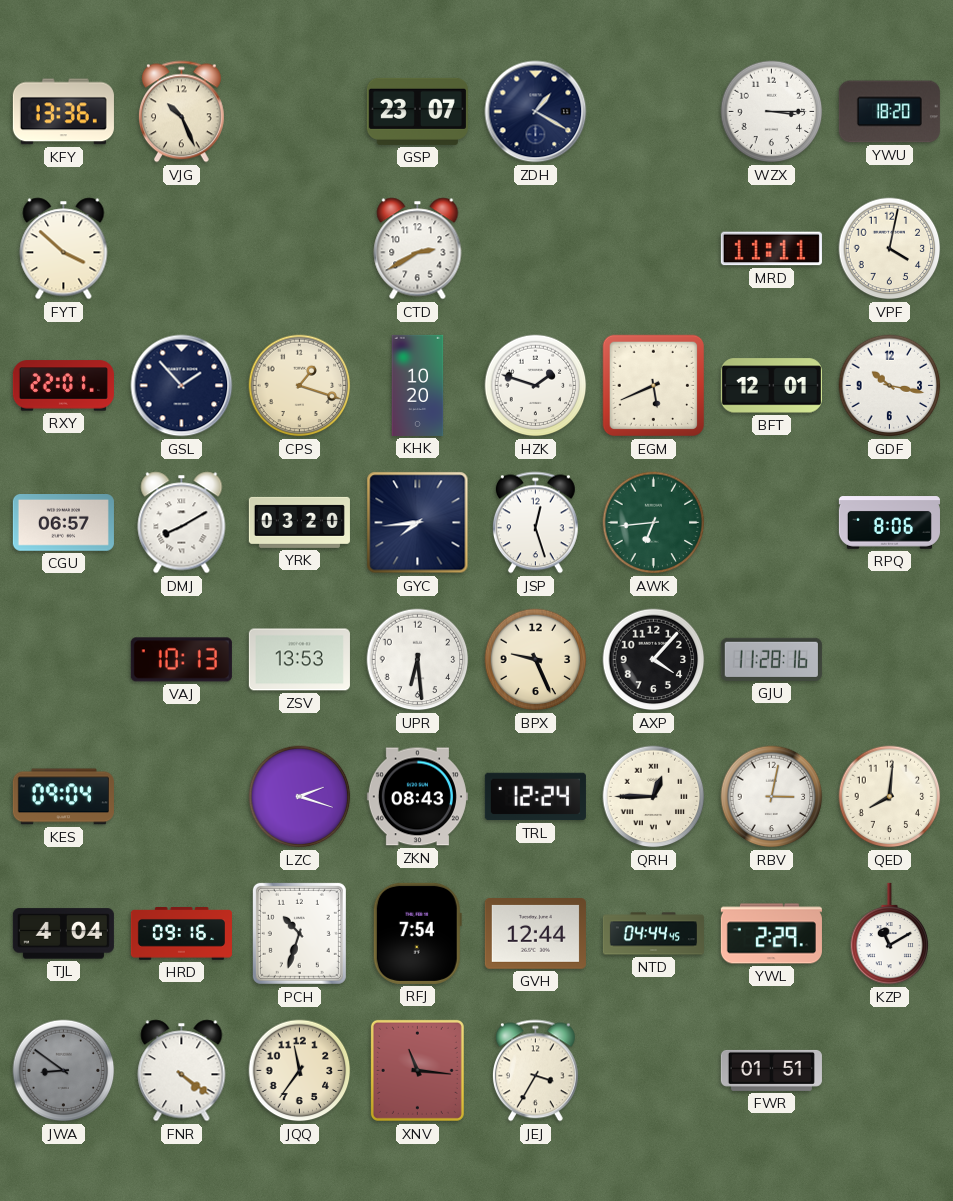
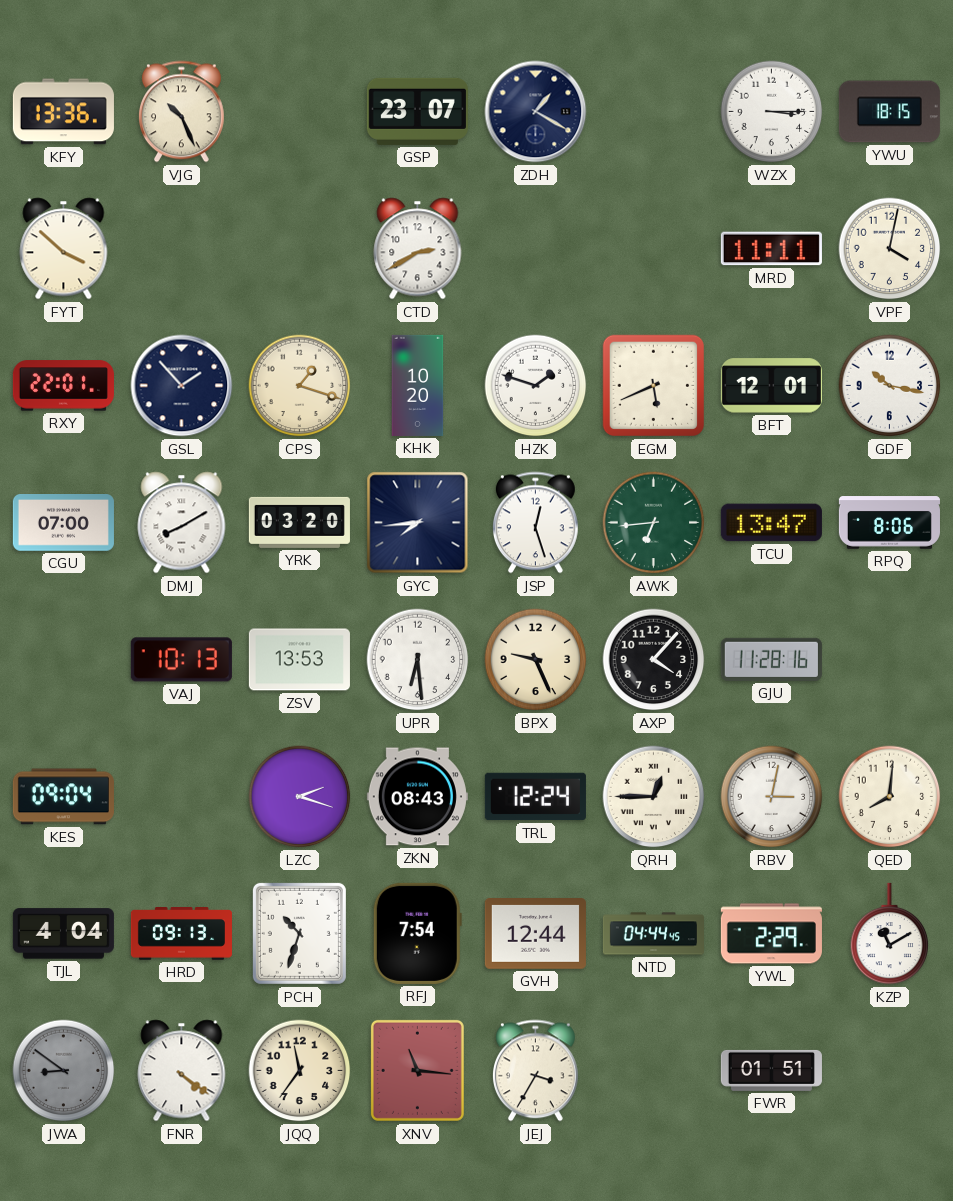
YWU: 18:20 -> 18:15 (889, 112)
CGU: 06:57 -> 07:00 (63, 523)
TCU: none -> 13:47 (771, 523)
HRD: 09:16 -> 09:13 (181, 934)
